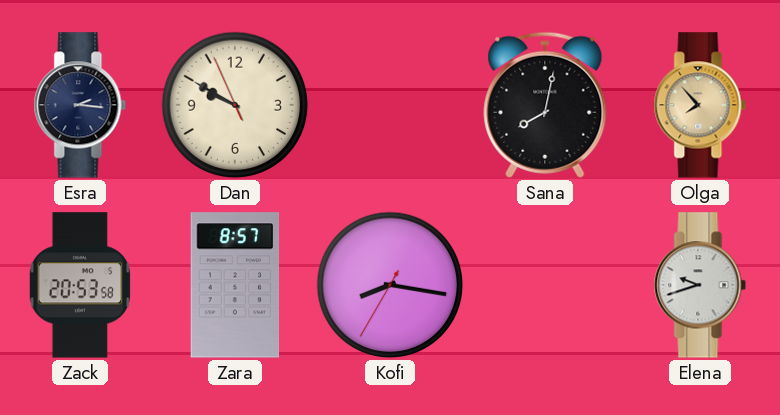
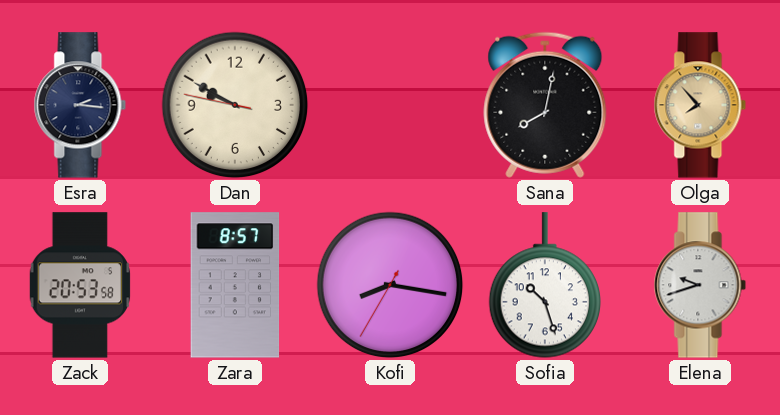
Dan: 9:49:56 -> 9:49:47 (235, 105)
Sofia: none -> 10:27 (544, 285)
